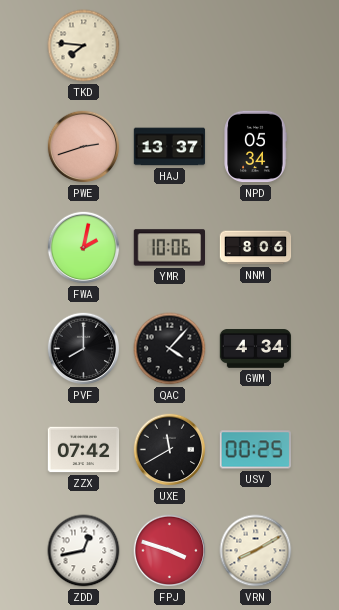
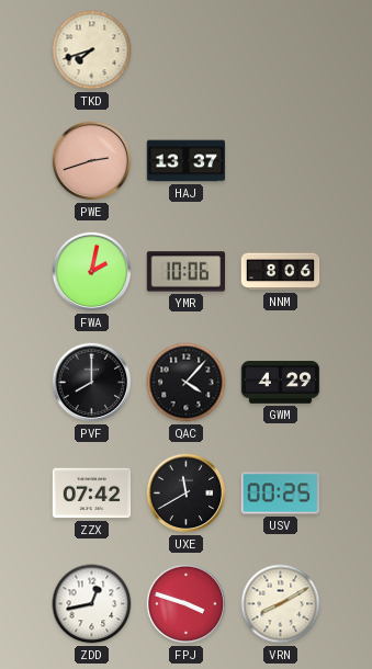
TKD: 7:46 -> 7:42 (92, 50)
NPD: 05:34 -> none (255, 147)
GWM: 4:34 -> 4:29 (281, 383)
